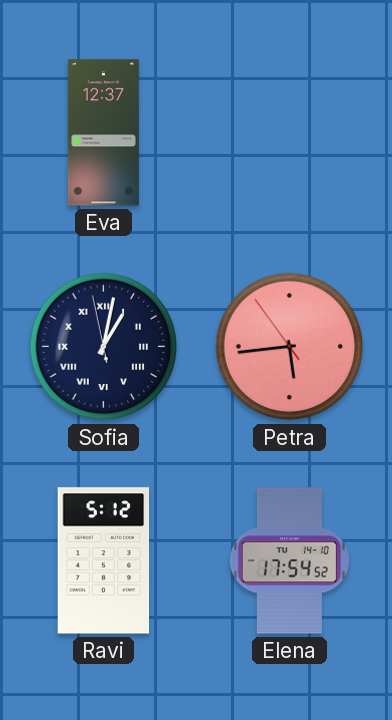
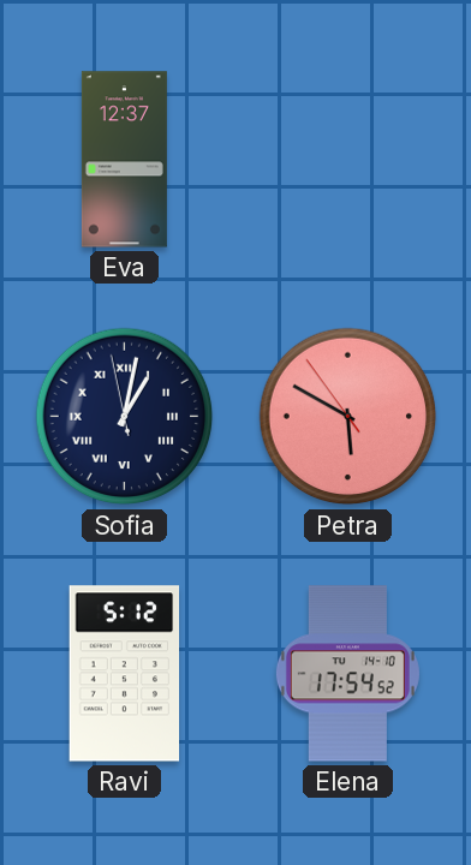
Petra: 5:43 -> 5:49 (348, 417)
